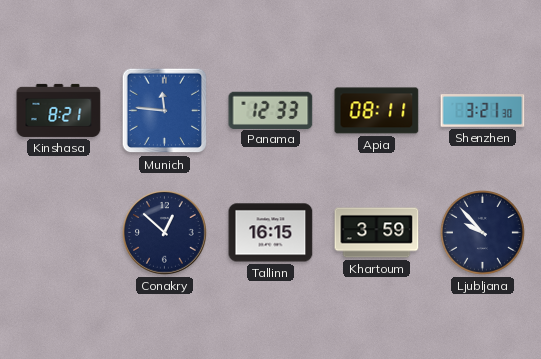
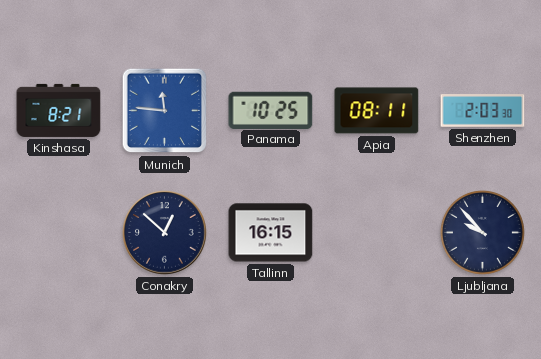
Panama: 12:33 -> 10:25 (271, 110)
Shenzhen: 3:21 -> 2:03 (483, 111)
Khartoum: 3:59 -> none (377, 233)
